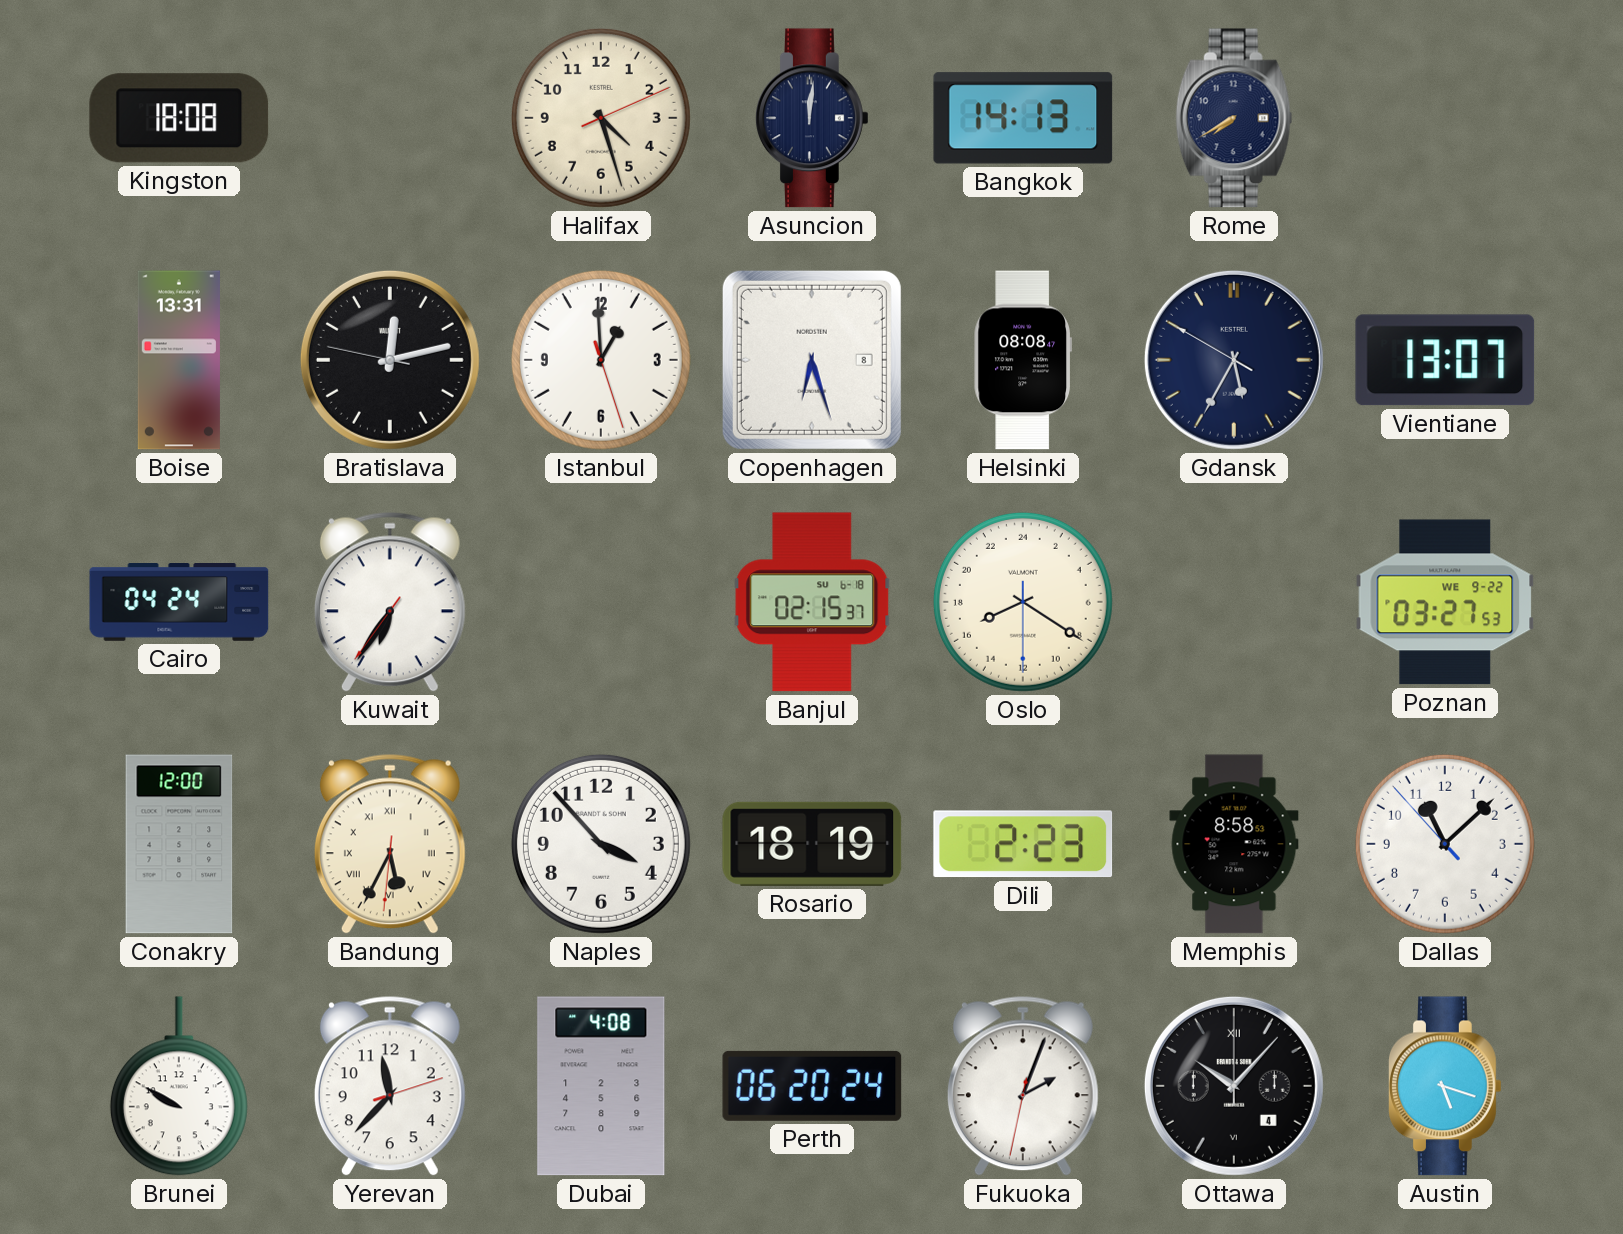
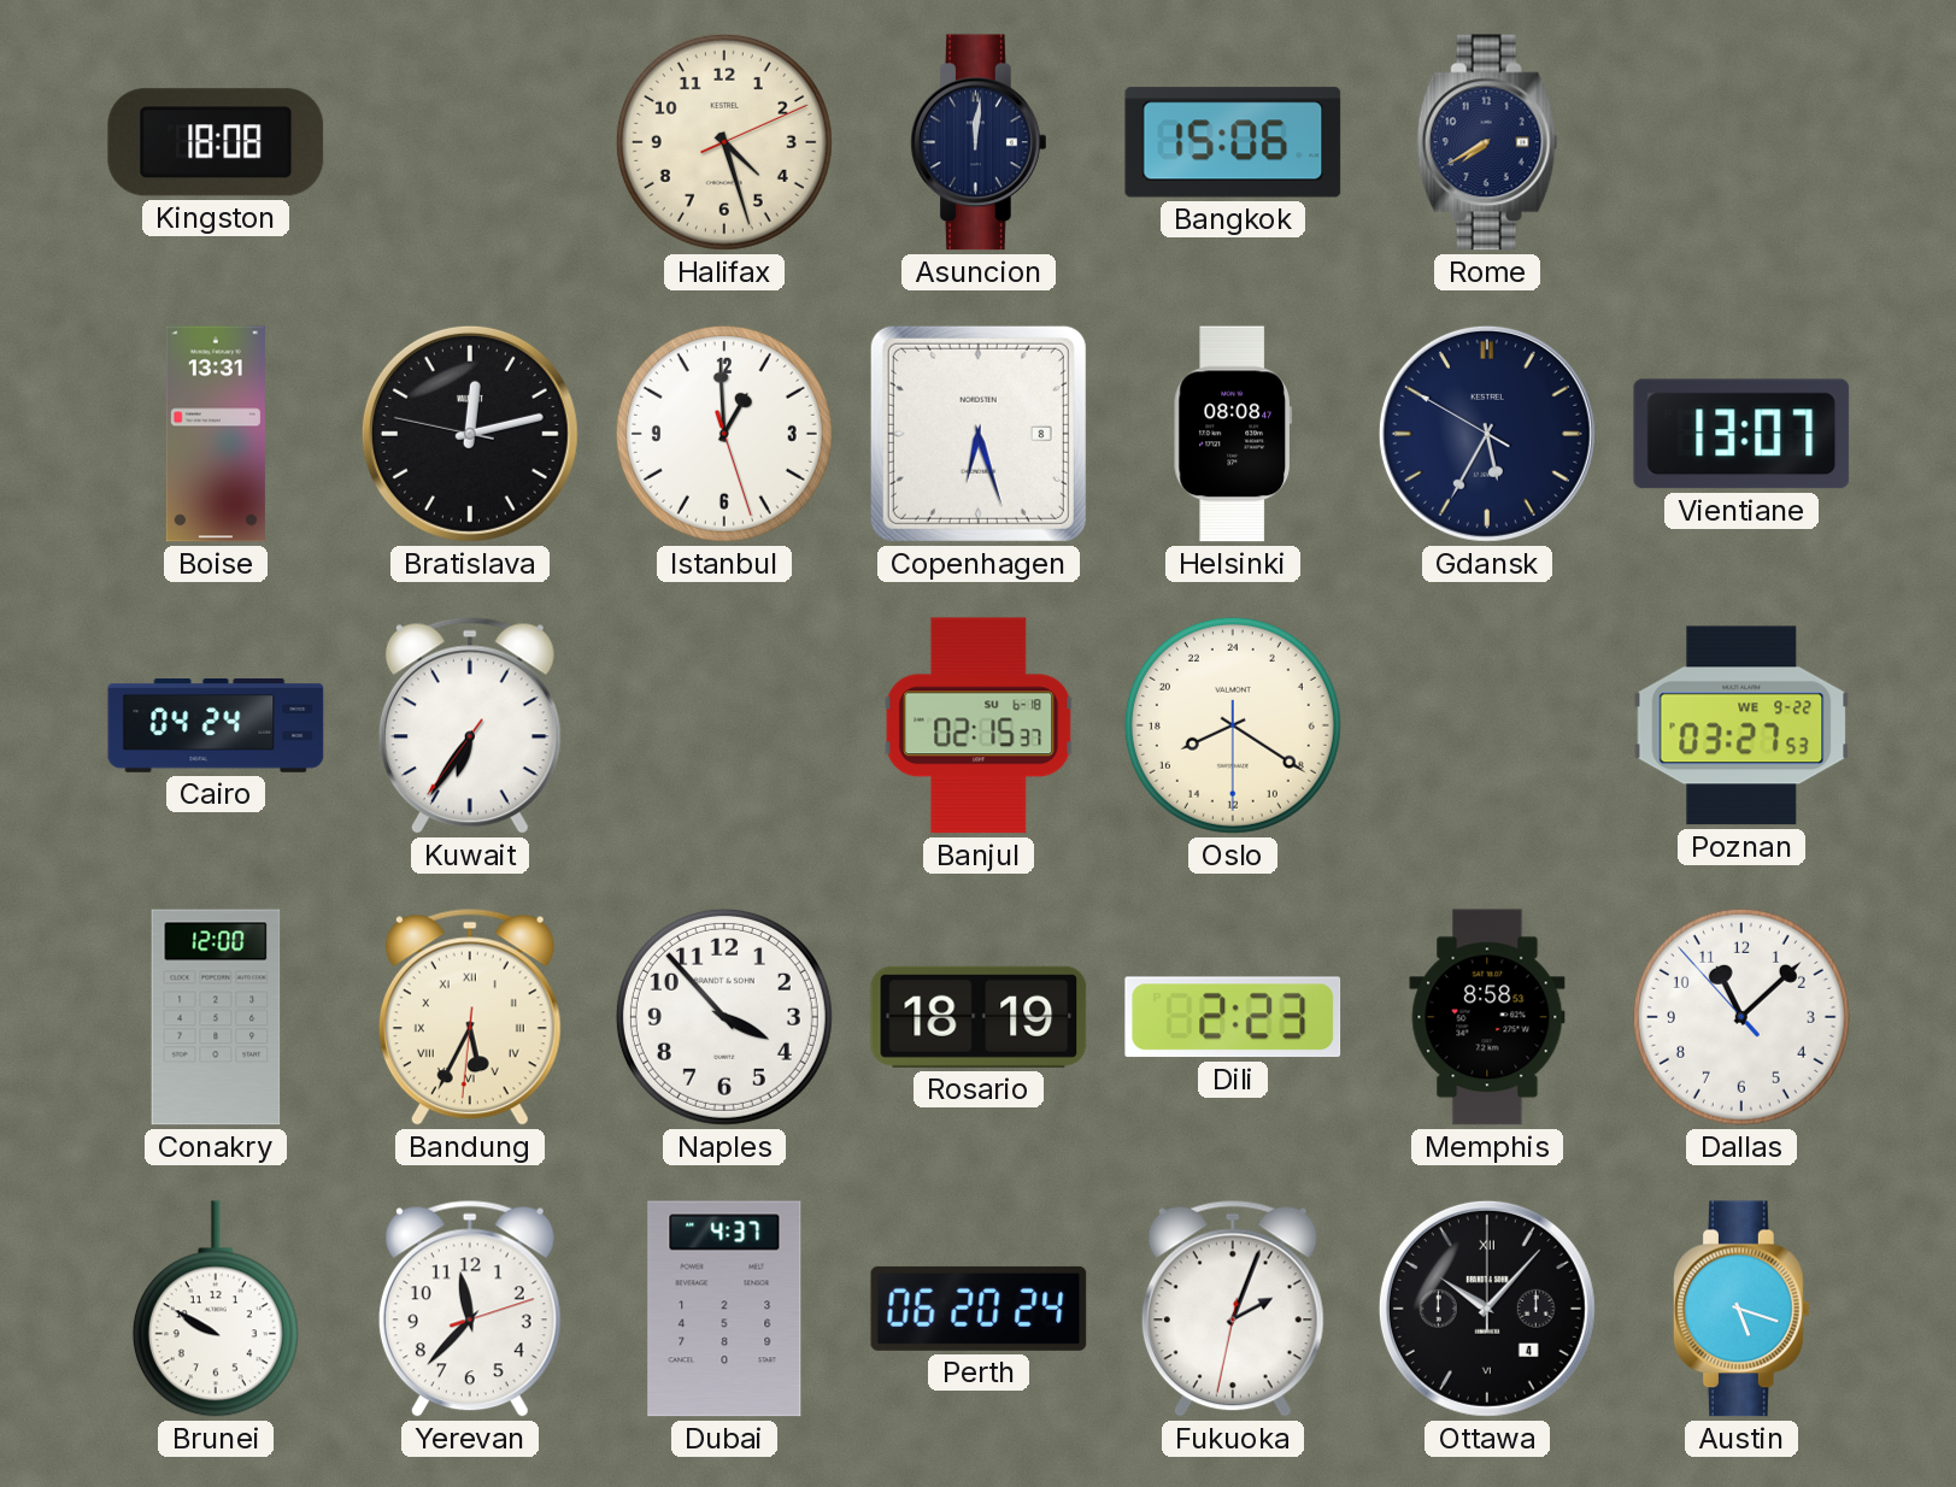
Bangkok: 14:13 -> 15:06 (1233, 142)
Dubai: 4:08 -> 4:37 (724, 1309)
